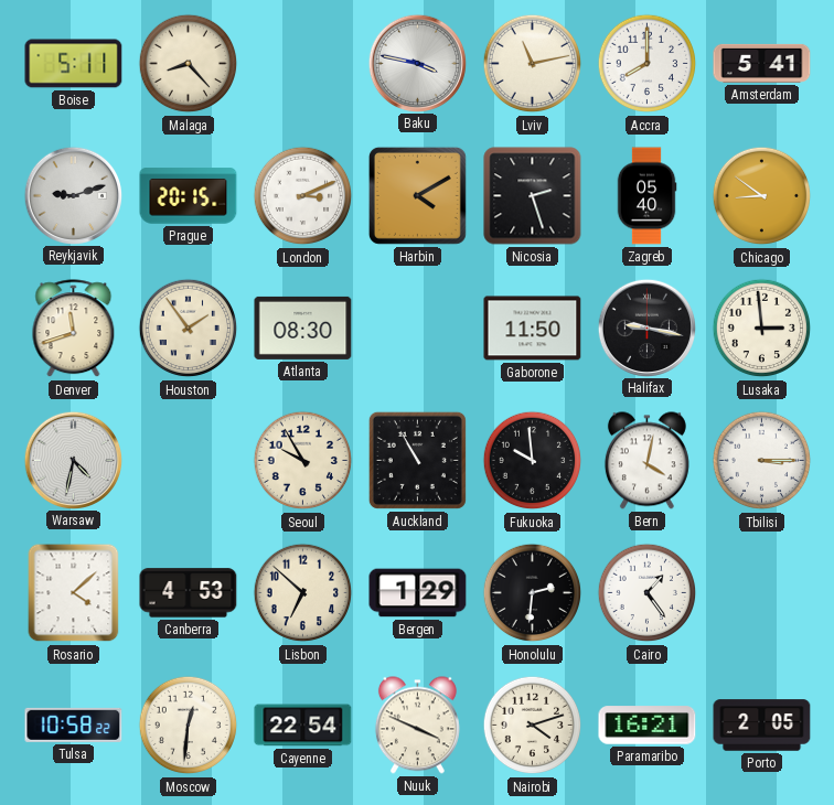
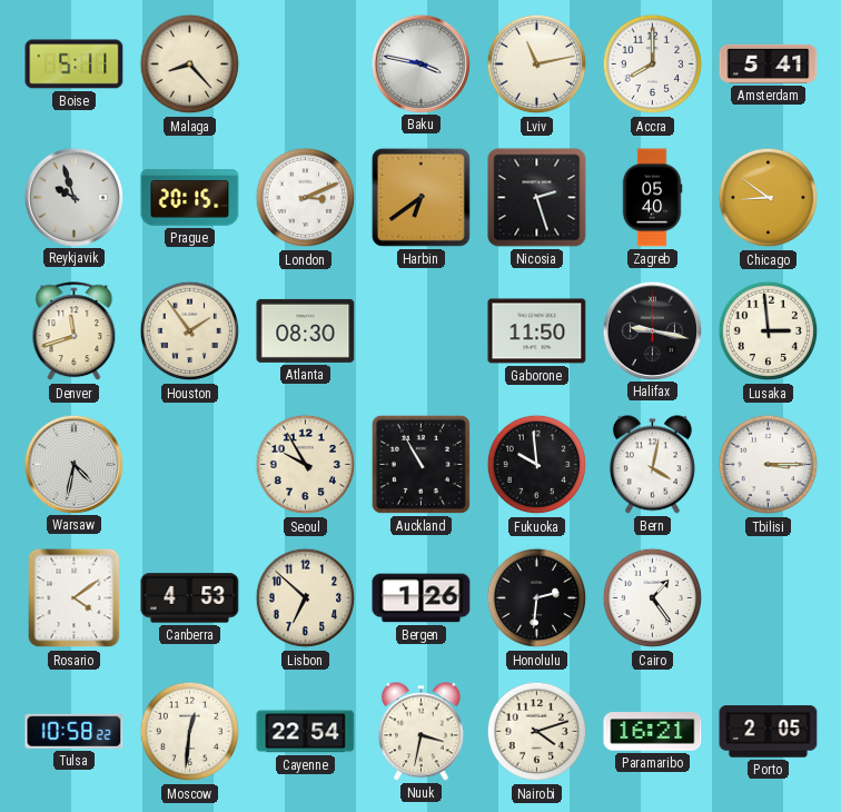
Reykjavik: 9:12 -> 9:57 (73, 197)
Harbin: 4:10 -> 6:39 (420, 197)
Rosario: 4:08 -> 4:09 (75, 598)
Bergen: 1:29 -> 1:26 (422, 598)
Nuuk: 3:49 -> 3:32 (420, 732)
